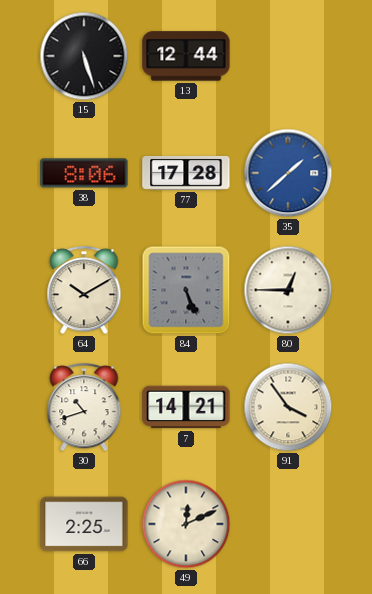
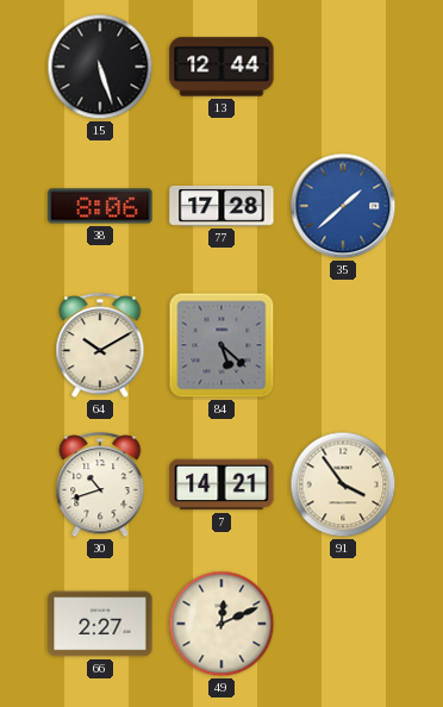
84: 5:26 -> 5:22 (221, 345)
80: 12:45 -> none (288, 290)
66: 2:25 -> 2:27 (100, 624)
